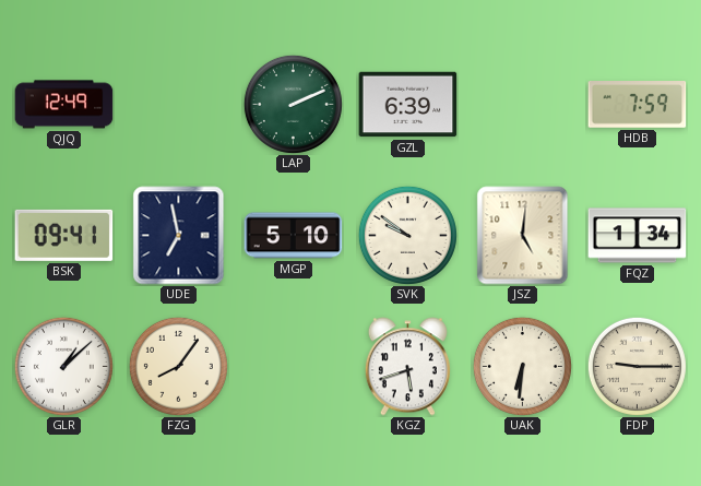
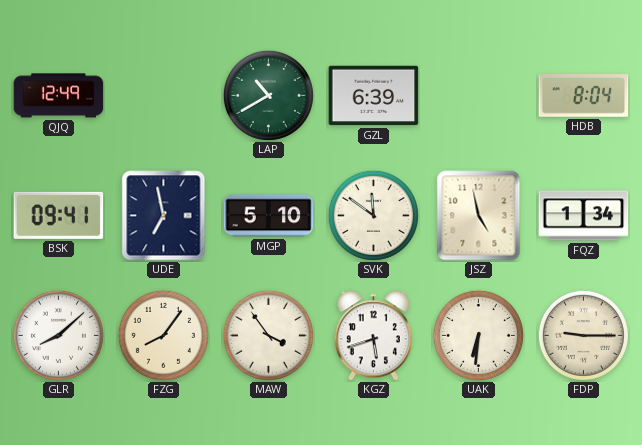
LAP: 2:11 -> 10:40 (268, 95)
HDB: 7:59 -> 8:04 (584, 96)
SVK: 9:51 -> 11:51 (373, 215)
JSZ: 5:01 -> 4:58 (479, 216)
GLR: 1:08 -> 8:08 (58, 335)
MAW: none -> 3:54 (268, 335)
